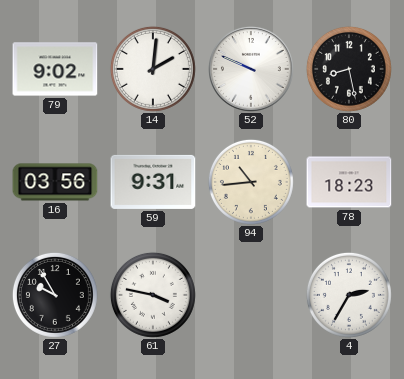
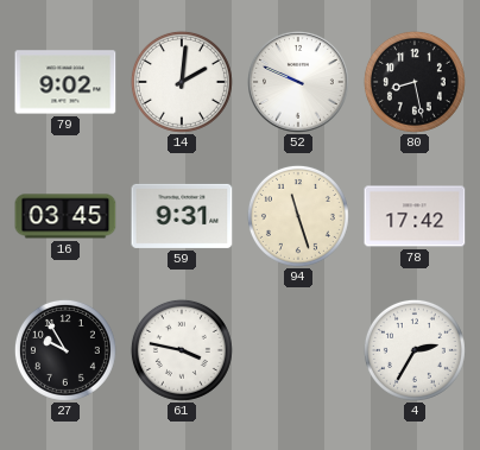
16: 03:56 -> 03:45 (65, 216)
94: 10:44 -> 11:27 (298, 216)
78: 18:23 -> 17:42 (415, 216)
